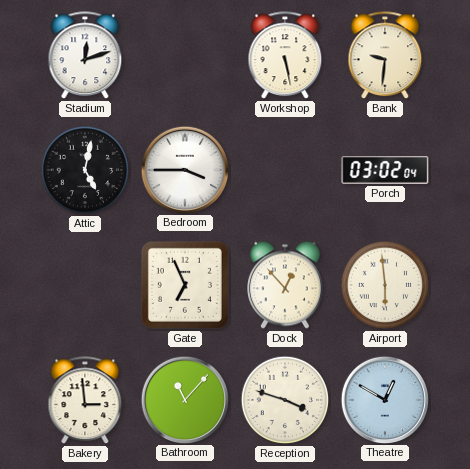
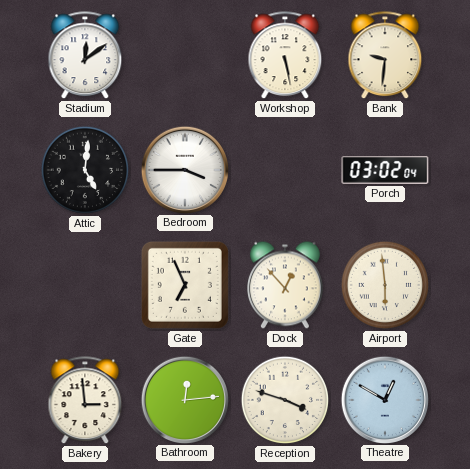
Stadium: 12:12 -> 12:09 (85, 56)
Attic: 5:02 -> 5:01 (85, 170)
Bathroom: 11:07 -> 12:14 (184, 399)
